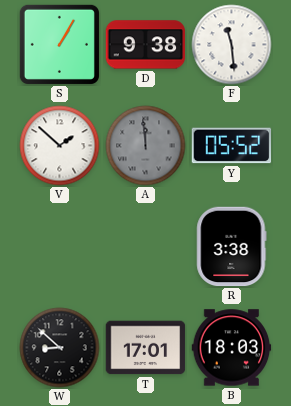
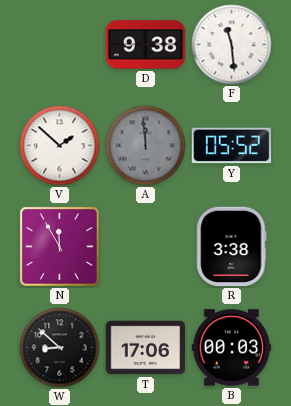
S: 1:05 -> none (59, 44)
N: none -> 11:55 (60, 247)
T: 17:01 -> 17:06 (146, 348)
B: 18:03 -> 00:03 (232, 348)
